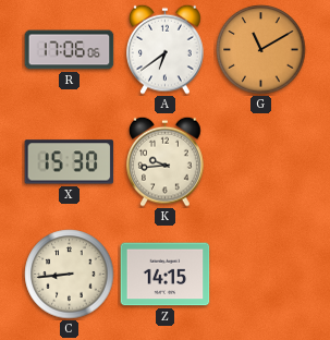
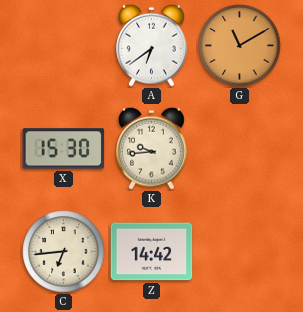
R: 17:06 -> none (70, 50)
C: 8:44 -> 6:44 (64, 252)
Z: 14:15 -> 14:42 (152, 252)
